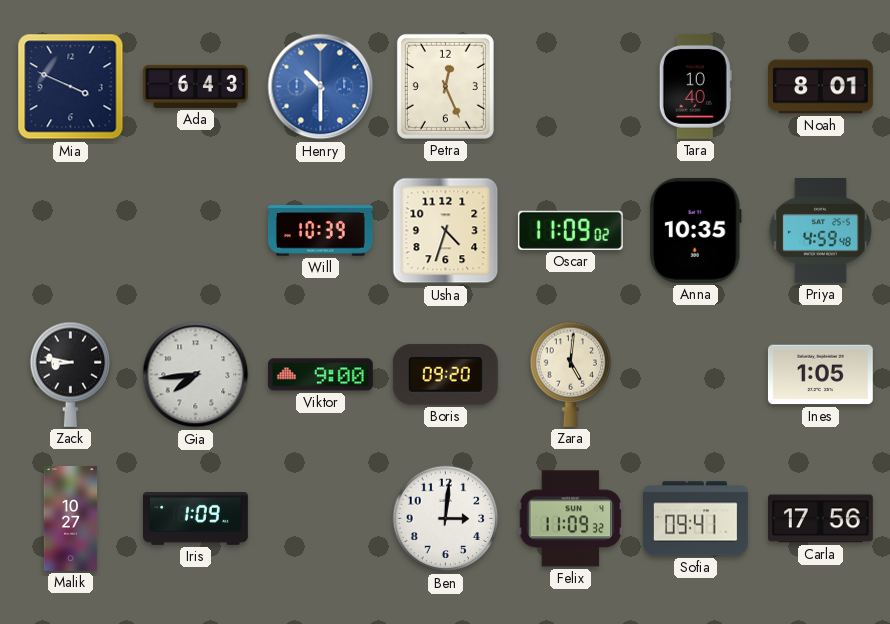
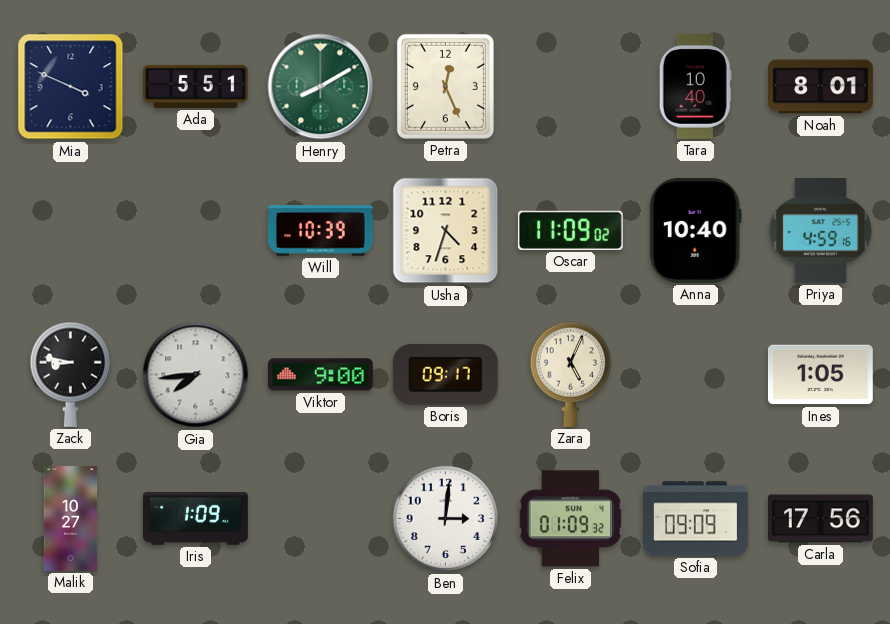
Ada: 6:43 -> 5:51 (196, 86)
Henry: 10:30 -> 8:10 (321, 87)
Henry dial: blue -> green (321, 87)
Anna: 10:35 -> 10:40 (695, 230)
Priya: 4:59:48 -> 4:59:16 (820, 231)
Boris: 09:20 -> 09:17 (445, 374)
Zara: 5:01 -> 5:04 (571, 374)
Felix: 11:09 -> 01:09 (571, 519)
Sofia: 09:41 -> 09:09 (696, 519)
